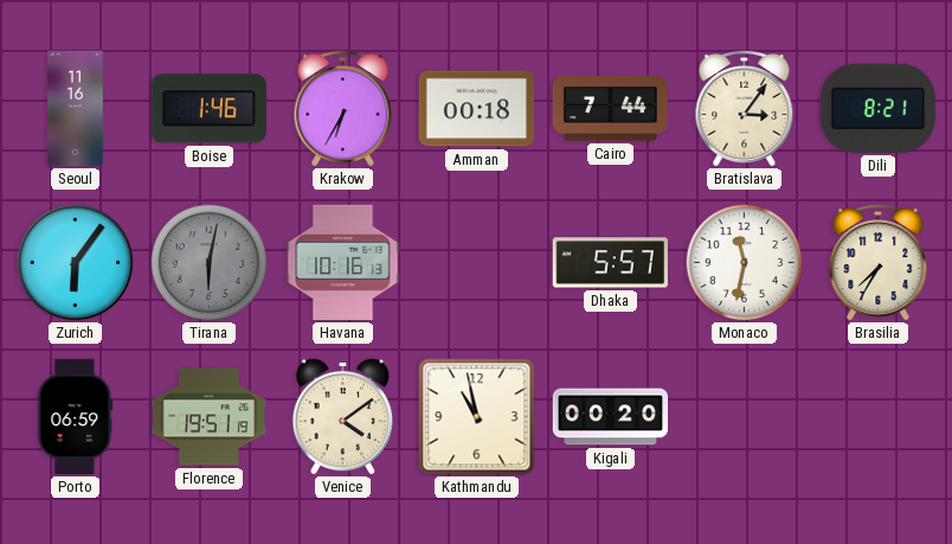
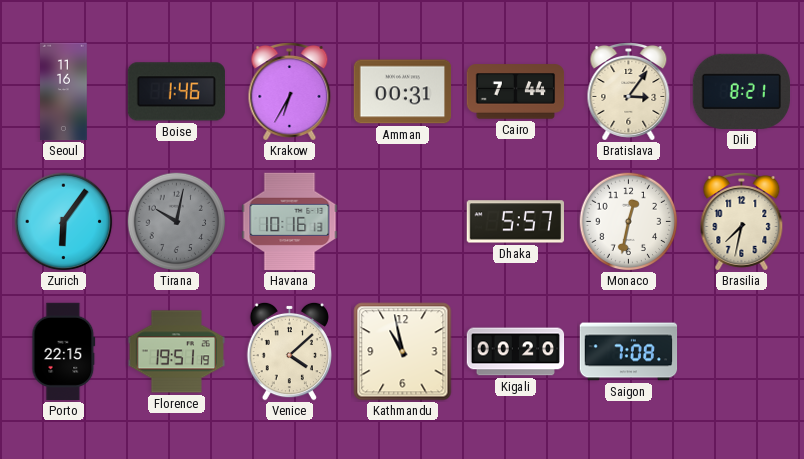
Amman: 00:18 -> 00:31 (403, 92)
Tirana: 6:02 -> 10:02 (177, 222)
Monaco: 11:32 -> 12:32 (629, 222)
Brasilia: 7:35 -> 7:32 (742, 222)
Porto: 06:59 -> 22:15 (64, 352)
Venice: 4:09 -> 4:08 (289, 351)
Saigon: none -> 7:08 (629, 352)
